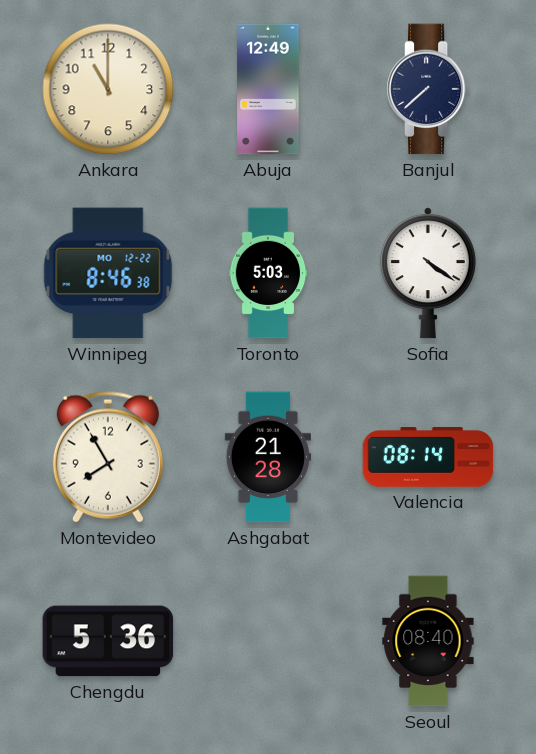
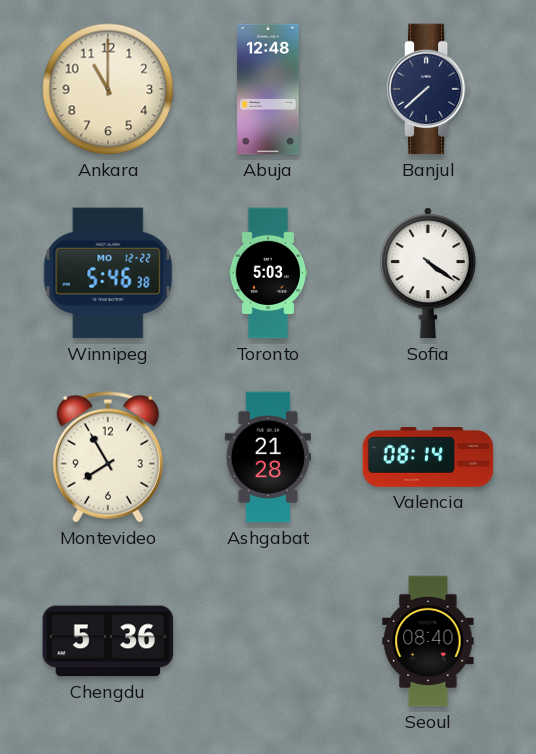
Abuja: 12:49 -> 12:48 (268, 89)
Winnipeg: 8:46 -> 5:46 (108, 273)
